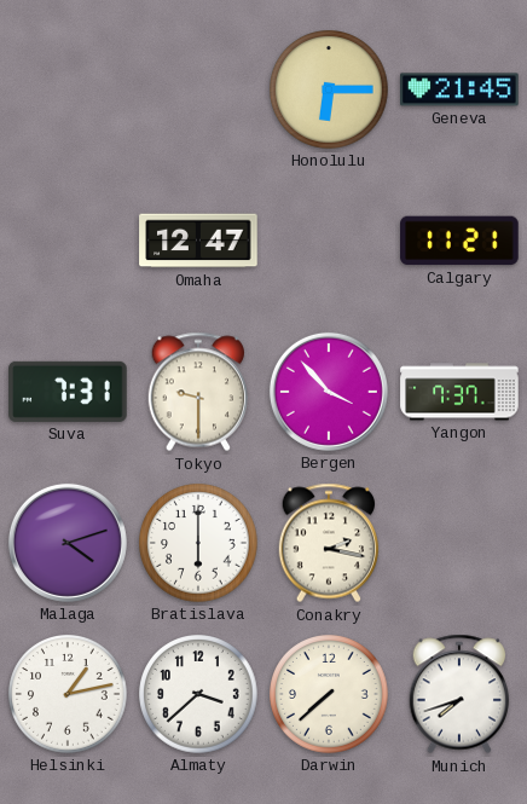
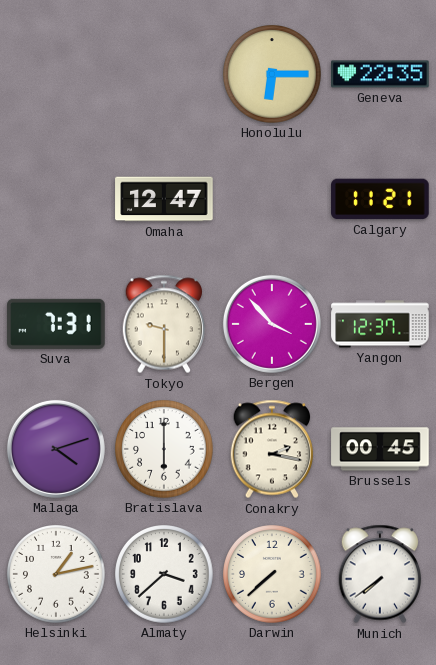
Geneva: 21:45 -> 22:35 (380, 74)
Yangon: 7:37 -> 12:37 (380, 324)
Brussels: none -> 00:45 (380, 449)
Munich: 7:42 -> 7:39 (380, 574)
